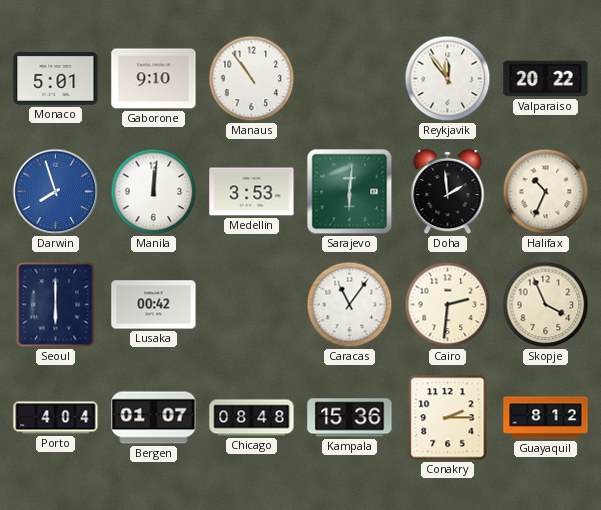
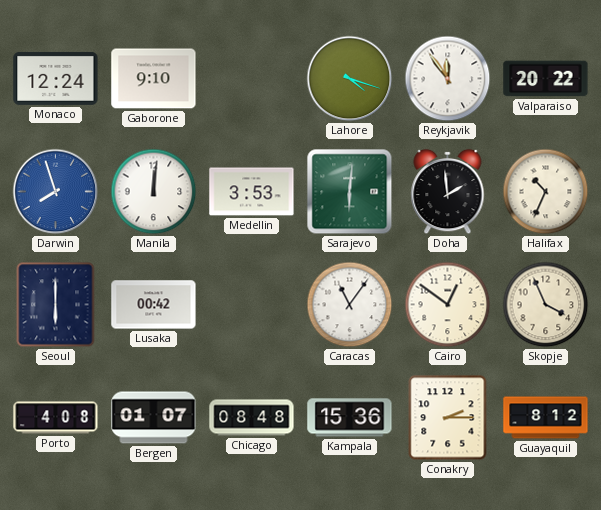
Monaco: 5:01 -> 12:24 (56, 78)
Manaus: 10:54 -> none (252, 79)
Lahore: none -> 4:18 (350, 79)
Cairo: 2:31 -> 12:51 (448, 305)
Porto: 4:04 -> 4:08 (56, 418)
